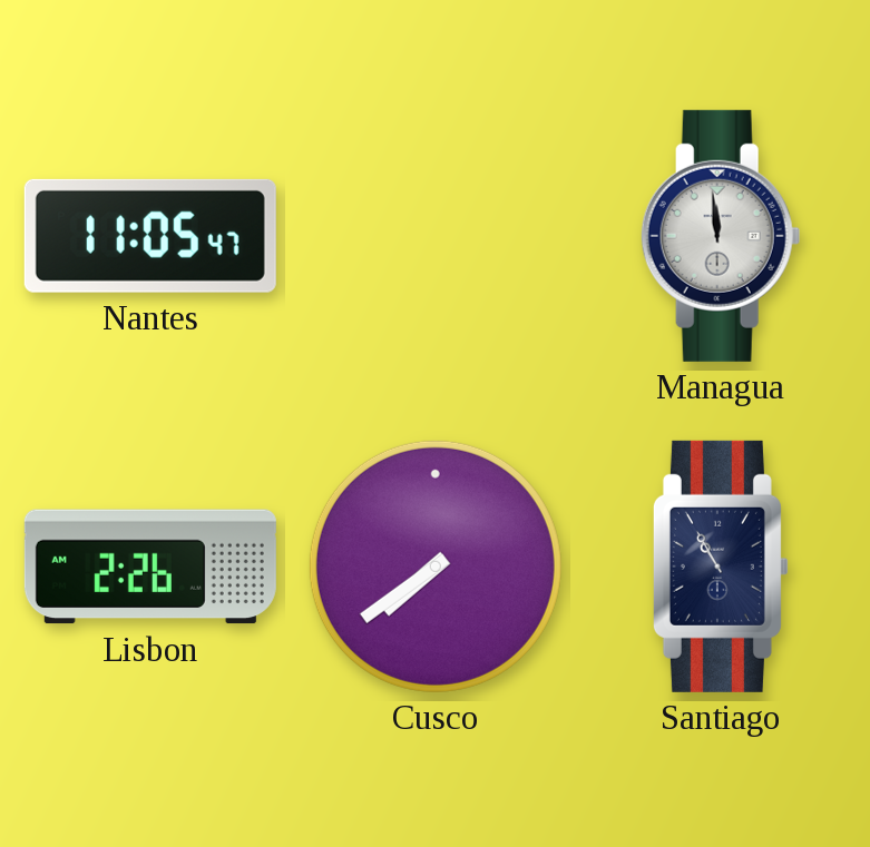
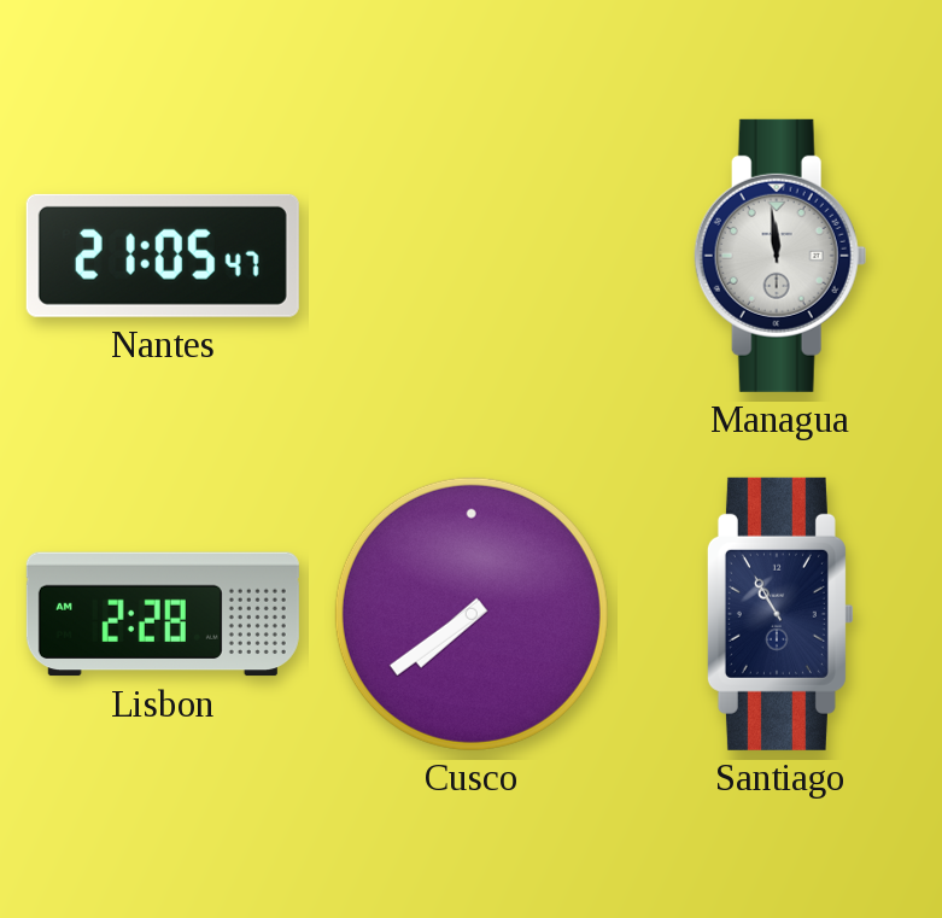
Nantes: 11:05 -> 21:05 (163, 256)
Lisbon: 2:26 -> 2:28 (163, 614)
